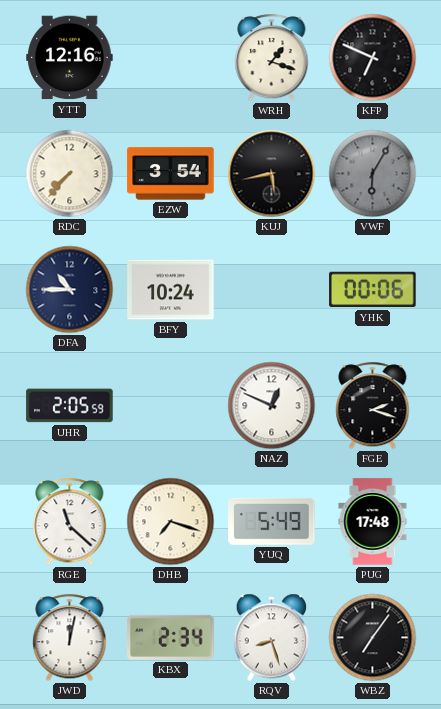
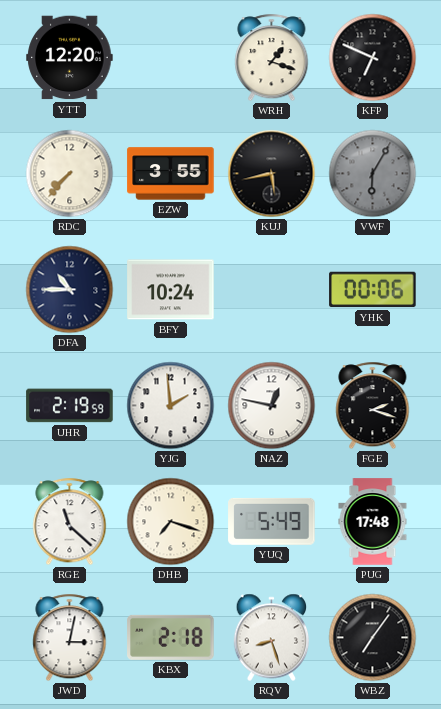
YTT: 12:16 -> 12:20 (70, 58)
EZW: 3:54 -> 3:55 (171, 174)
UHR: 2:05 -> 2:19 (70, 406)
YJG: none -> 1:59 (171, 406)
NAZ: 12:49 -> 12:47 (272, 406)
JWD: 12:02 -> 3:02 (70, 638)
KBX: 2:34 -> 2:18 (171, 637)
